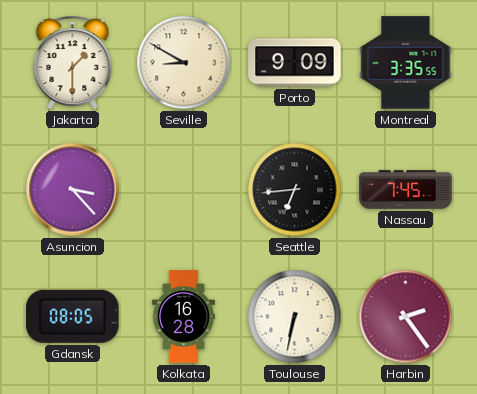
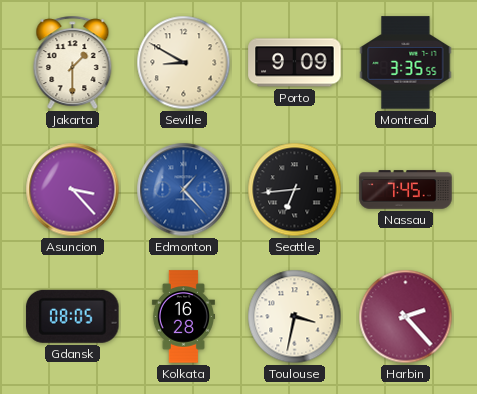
Edmonton: none -> 1:23 (184, 190)
Toulouse: 6:32 -> 3:32 (295, 317)
Harbin: 2:24 -> 2:23 (406, 317)
